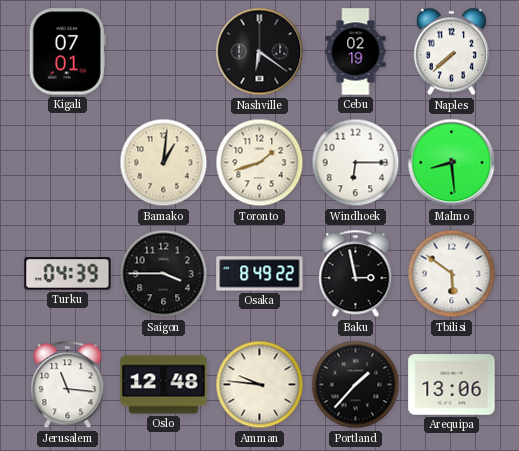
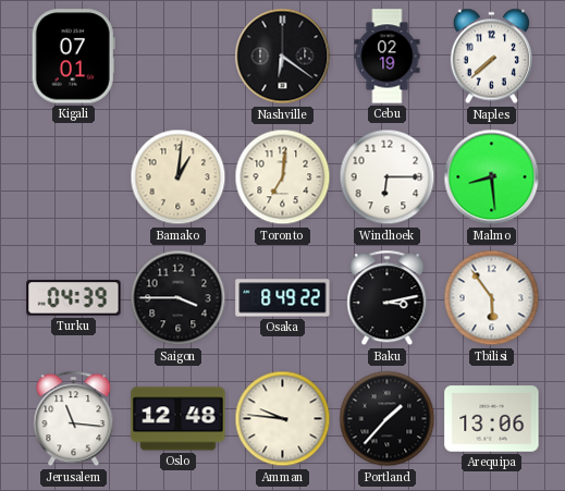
Toronto: 1:42 -> 7:01 (283, 177)
Baku: 2:58 -> 3:13 (388, 298)
Tbilisi: 5:51 -> 5:54 (492, 298)
